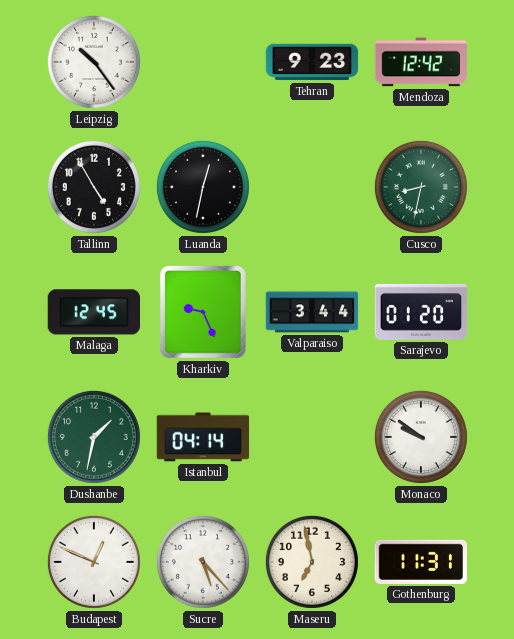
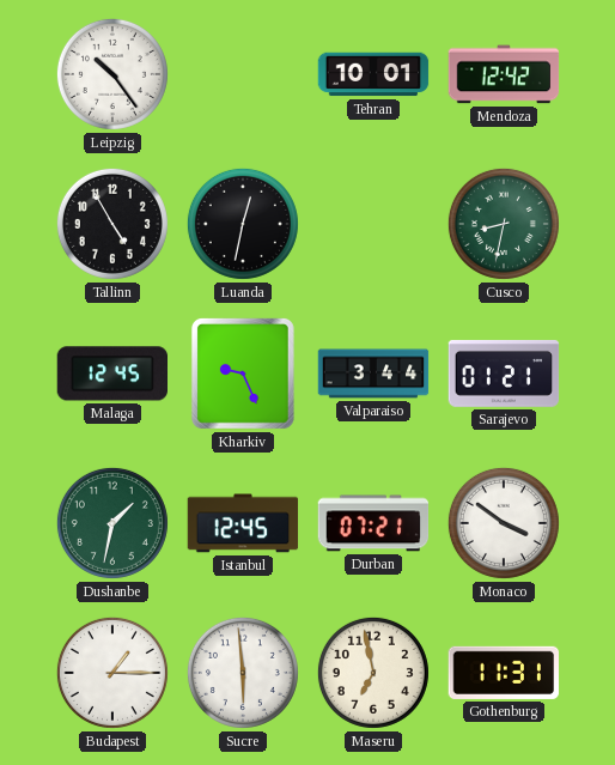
Tehran: 9:23 -> 10:01 (373, 74)
Sarajevo: 01:20 -> 01:21 (504, 374)
Istanbul: 04:14 -> 12:45 (243, 523)
Durban: none -> 07:21 (373, 523)
Monaco: 9:51 -> 3:51 (504, 523)
Budapest: 12:49 -> 1:15 (112, 673)
Sucre: 5:23 -> 5:59 (243, 673)
